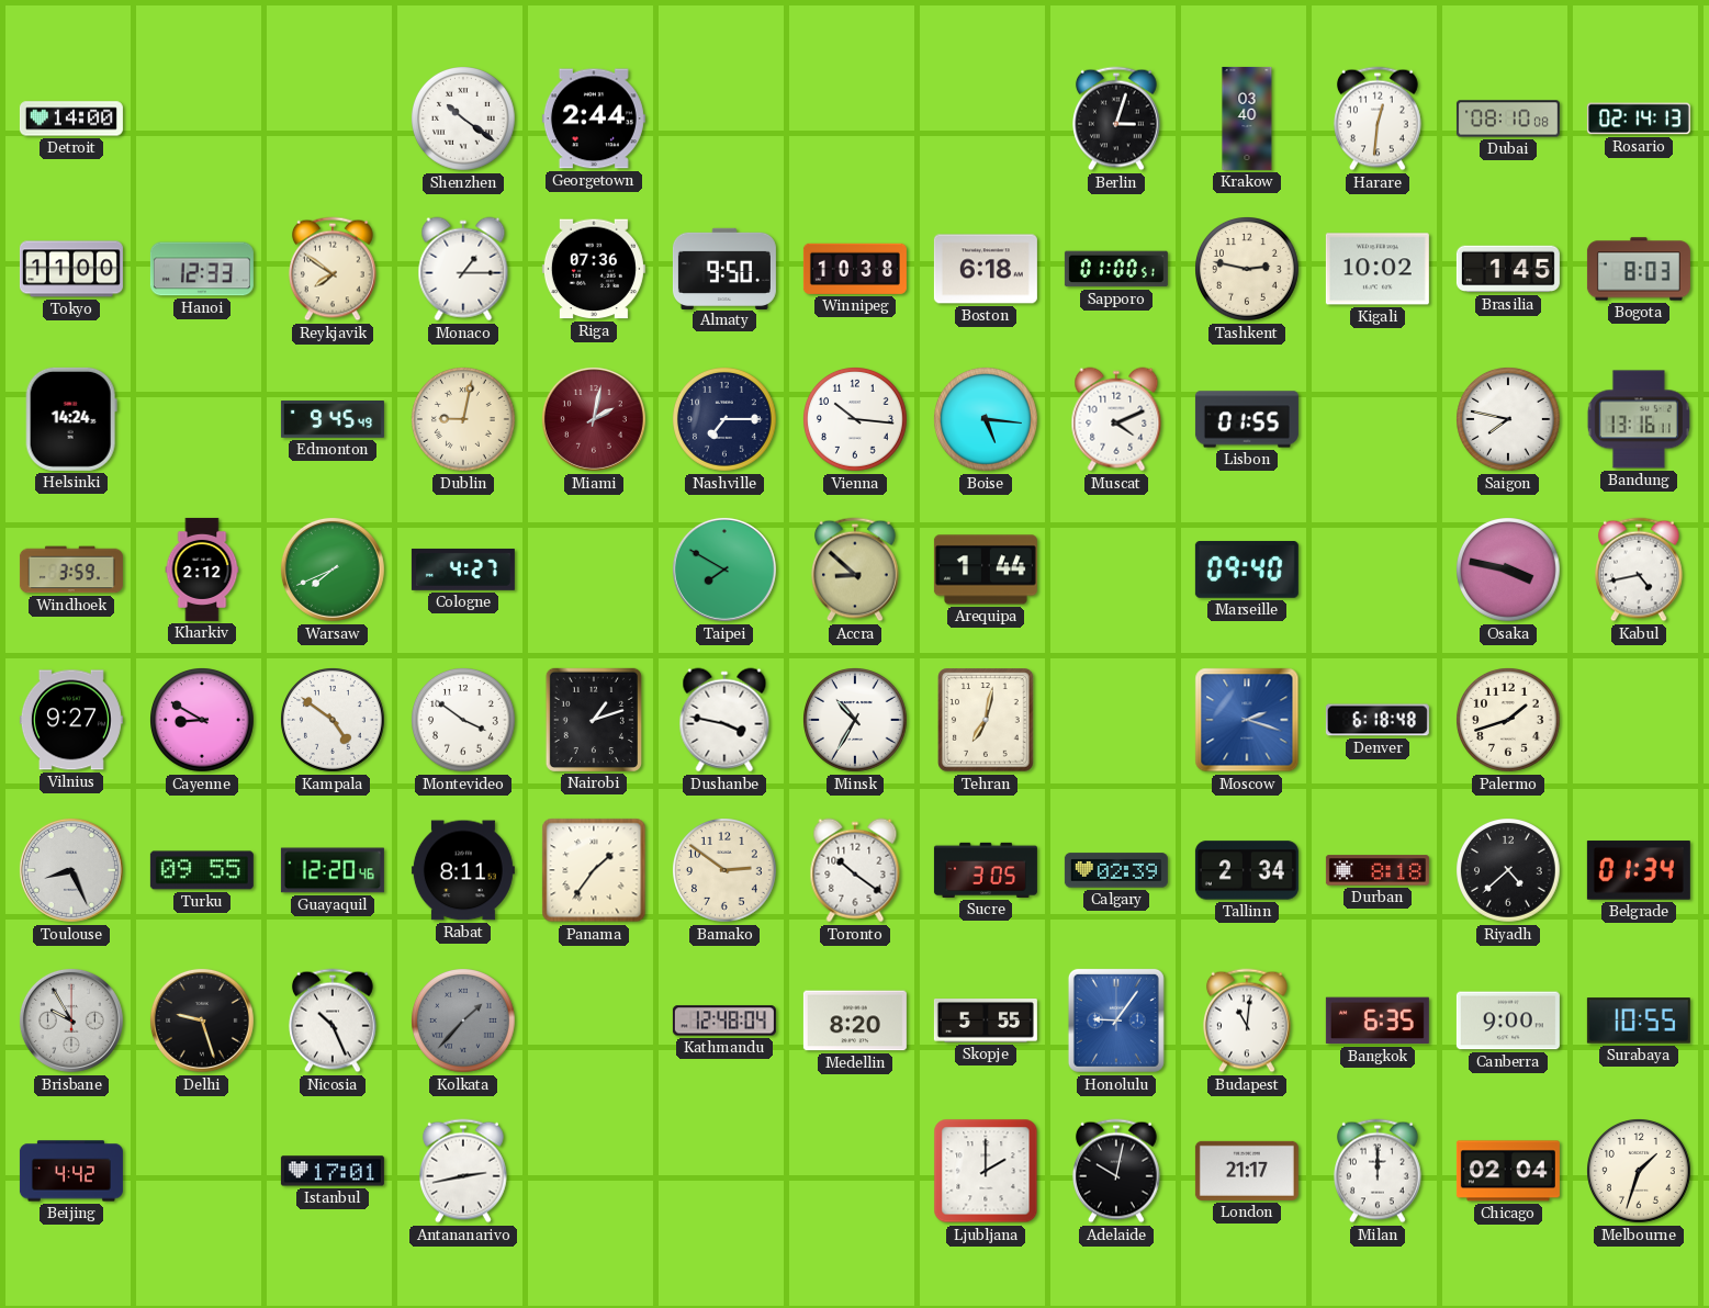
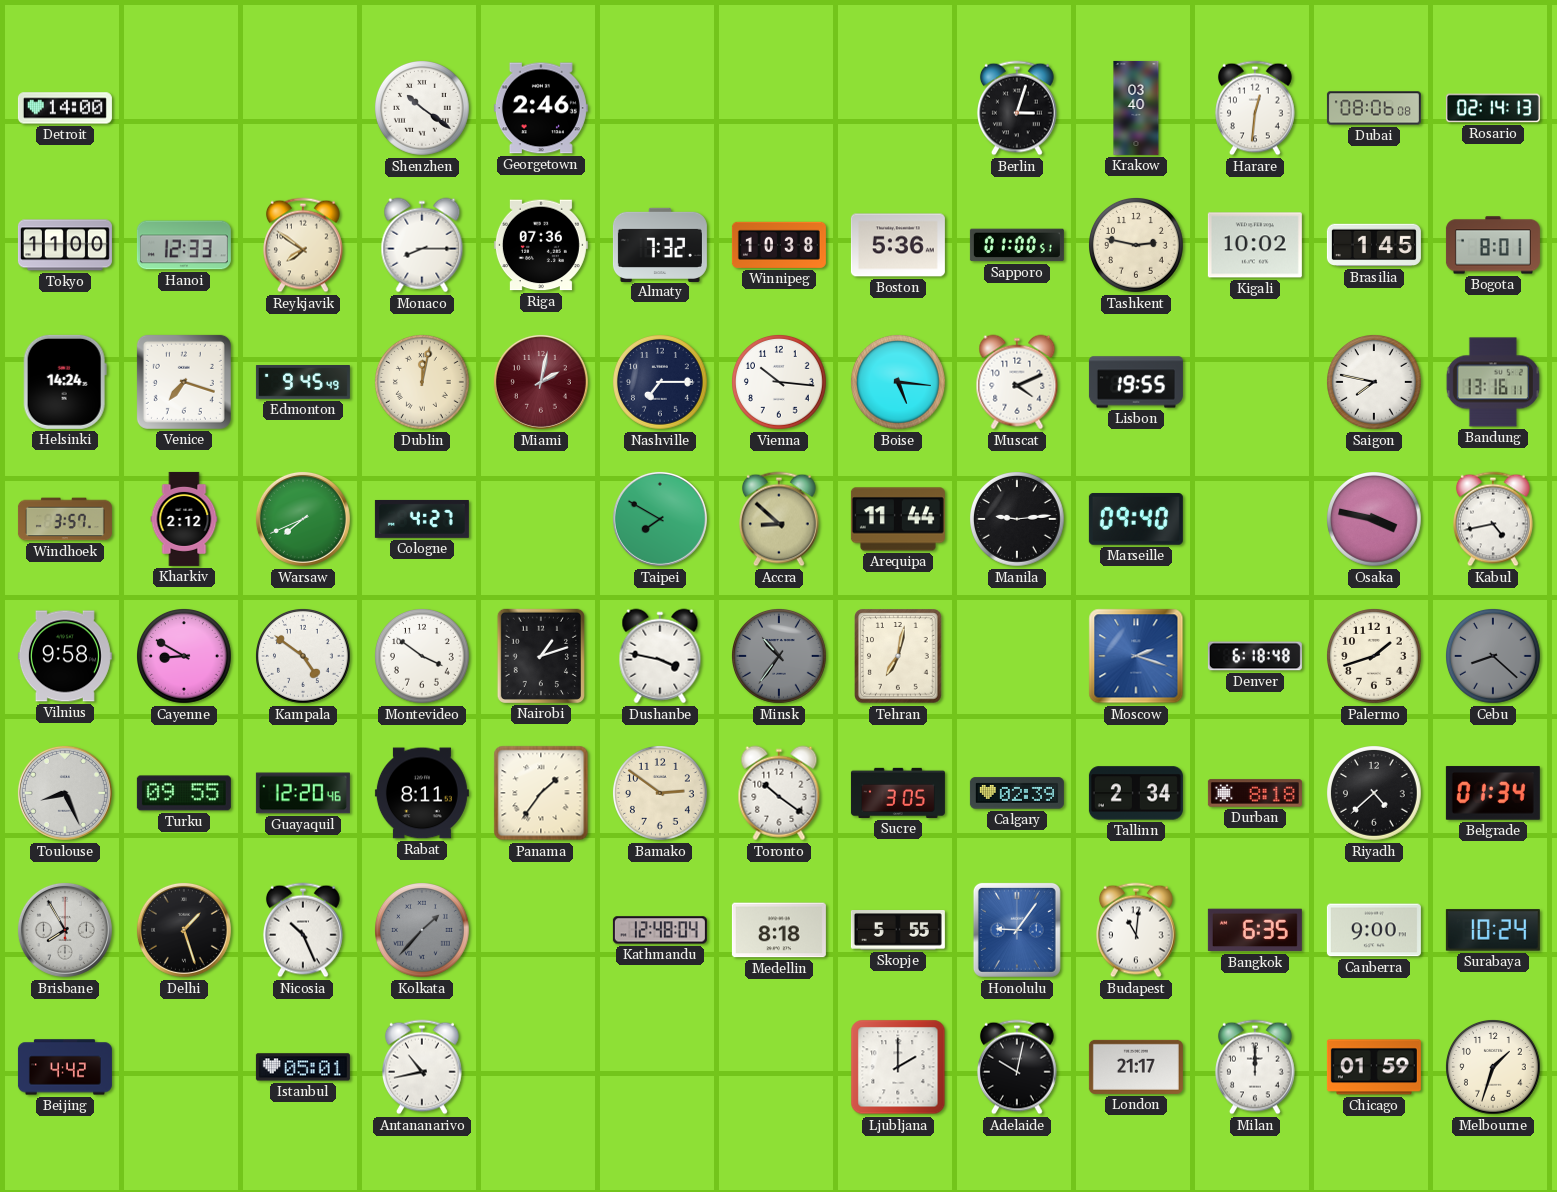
Georgetown: 2:44 -> 2:46 (541, 108)
Dubai: 08:10 -> 08:06 (1374, 108)
Monaco: 1:15 -> 8:15 (422, 245)
Almaty: 9:50 -> 7:32 (660, 244)
Boston: 6:18 -> 5:36 (898, 245)
Bogota: 8:03 -> 8:01 (1493, 245)
Venice: none -> 7:18 (184, 382)
Dublin: 9:02 -> 12:02 (423, 383)
Lisbon: 01:55 -> 19:55 (1136, 382)
Windhoek: 3:59 -> 3:57 (65, 519)
Arequipa: 1:44 -> 11:44 (898, 519)
Manila: none -> 9:14 (1018, 520)
Vilnius: 9:27 -> 9:58 (65, 656)
Minsk: 10:35 -> 10:36 (780, 657)
Minsk dial: white -> grey (780, 657)
Cebu: none -> 8:22 (1494, 657)
Brisbane: 9:55 -> 7:55 (65, 930)
Delhi: 9:27 -> 1:27 (184, 930)
Medellin: 8:20 -> 8:18 (779, 930)
Surabaya: 10:55 -> 10:24 (1493, 930)
Istanbul: 17:01 -> 05:01 (303, 1067)
Antananarivo: 2:43 -> 10:43 (423, 1067)
Chicago: 02:04 -> 01:59 (1374, 1067)
